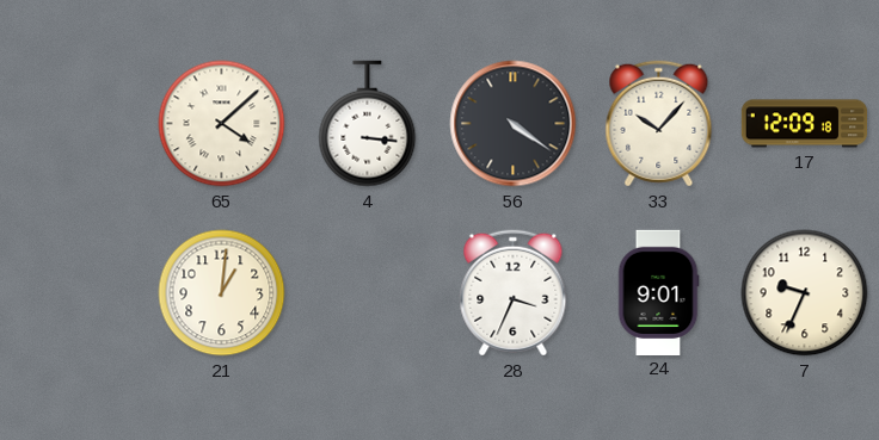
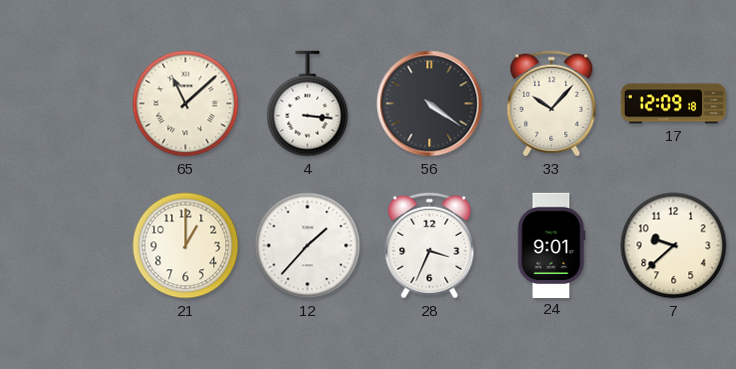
65: 4:08 -> 11:08 (186, 104)
21: 1:01 -> 1:00 (186, 246)
12: none -> 1:37 (308, 246)
7: 9:34 -> 9:38 (674, 246)
